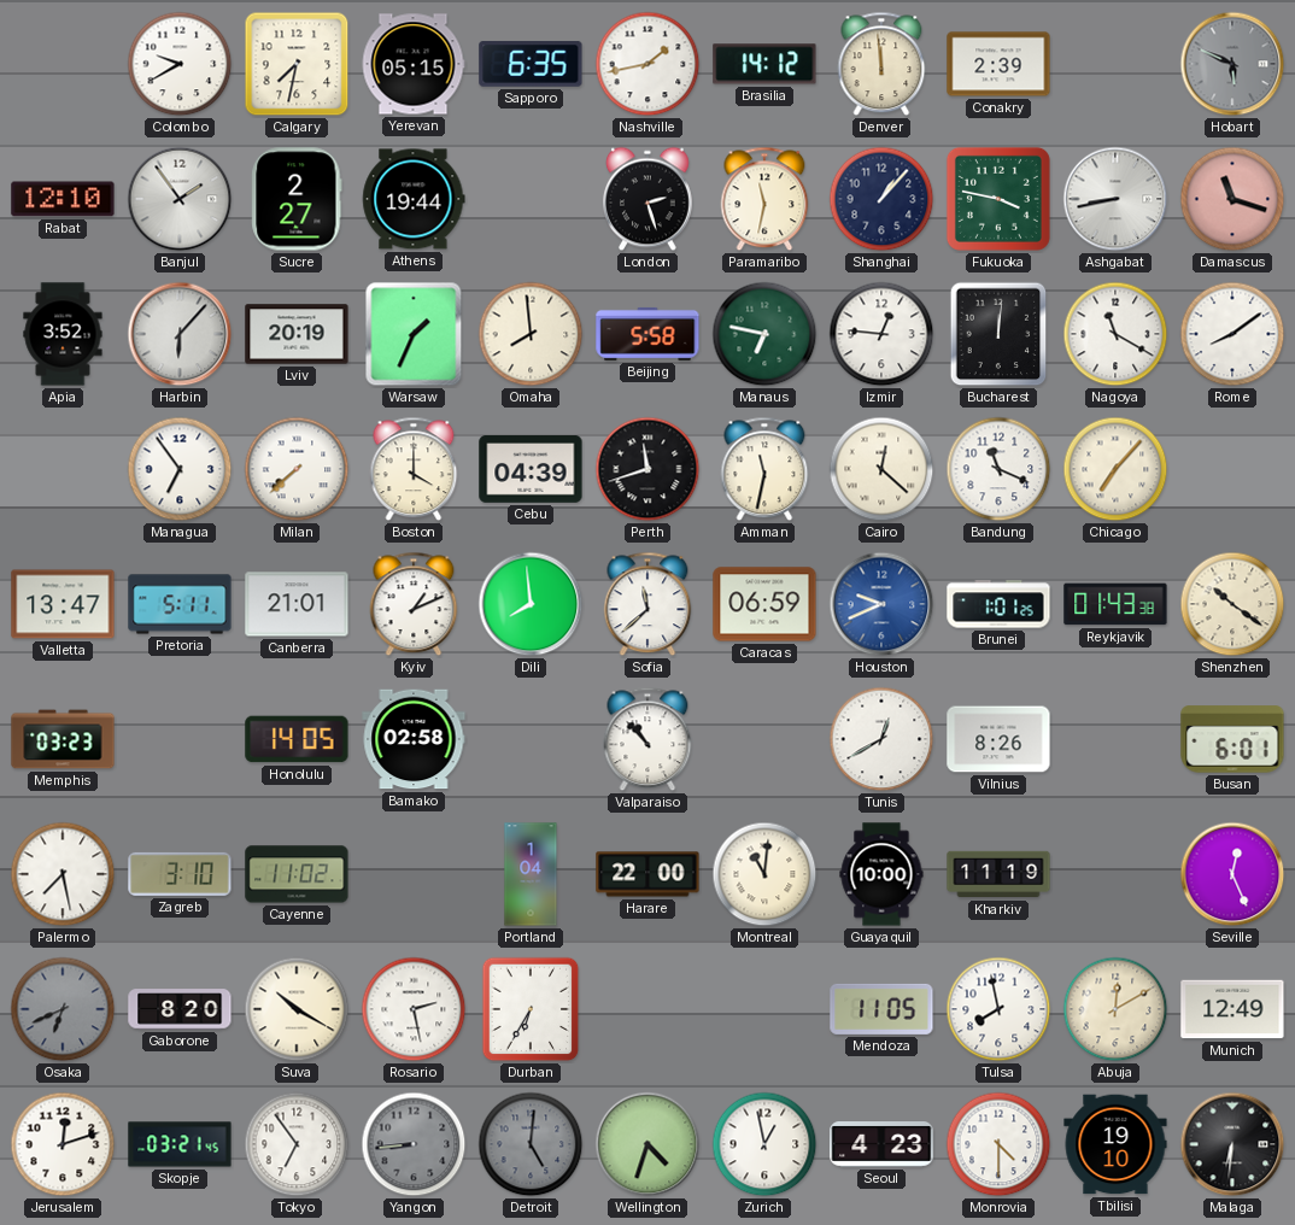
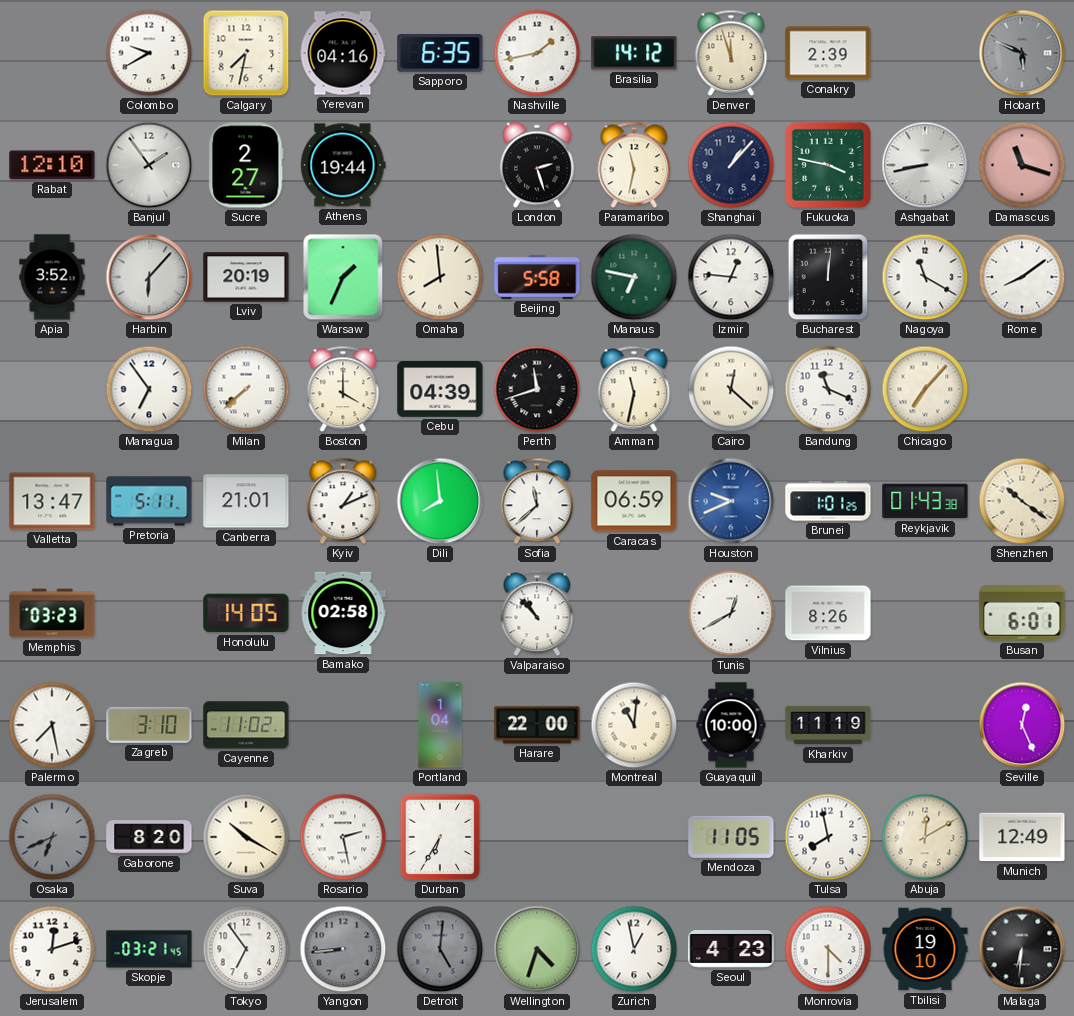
Yerevan: 05:15 -> 04:16 (343, 53)
Denver: 11:59 -> 11:57 (731, 53)
